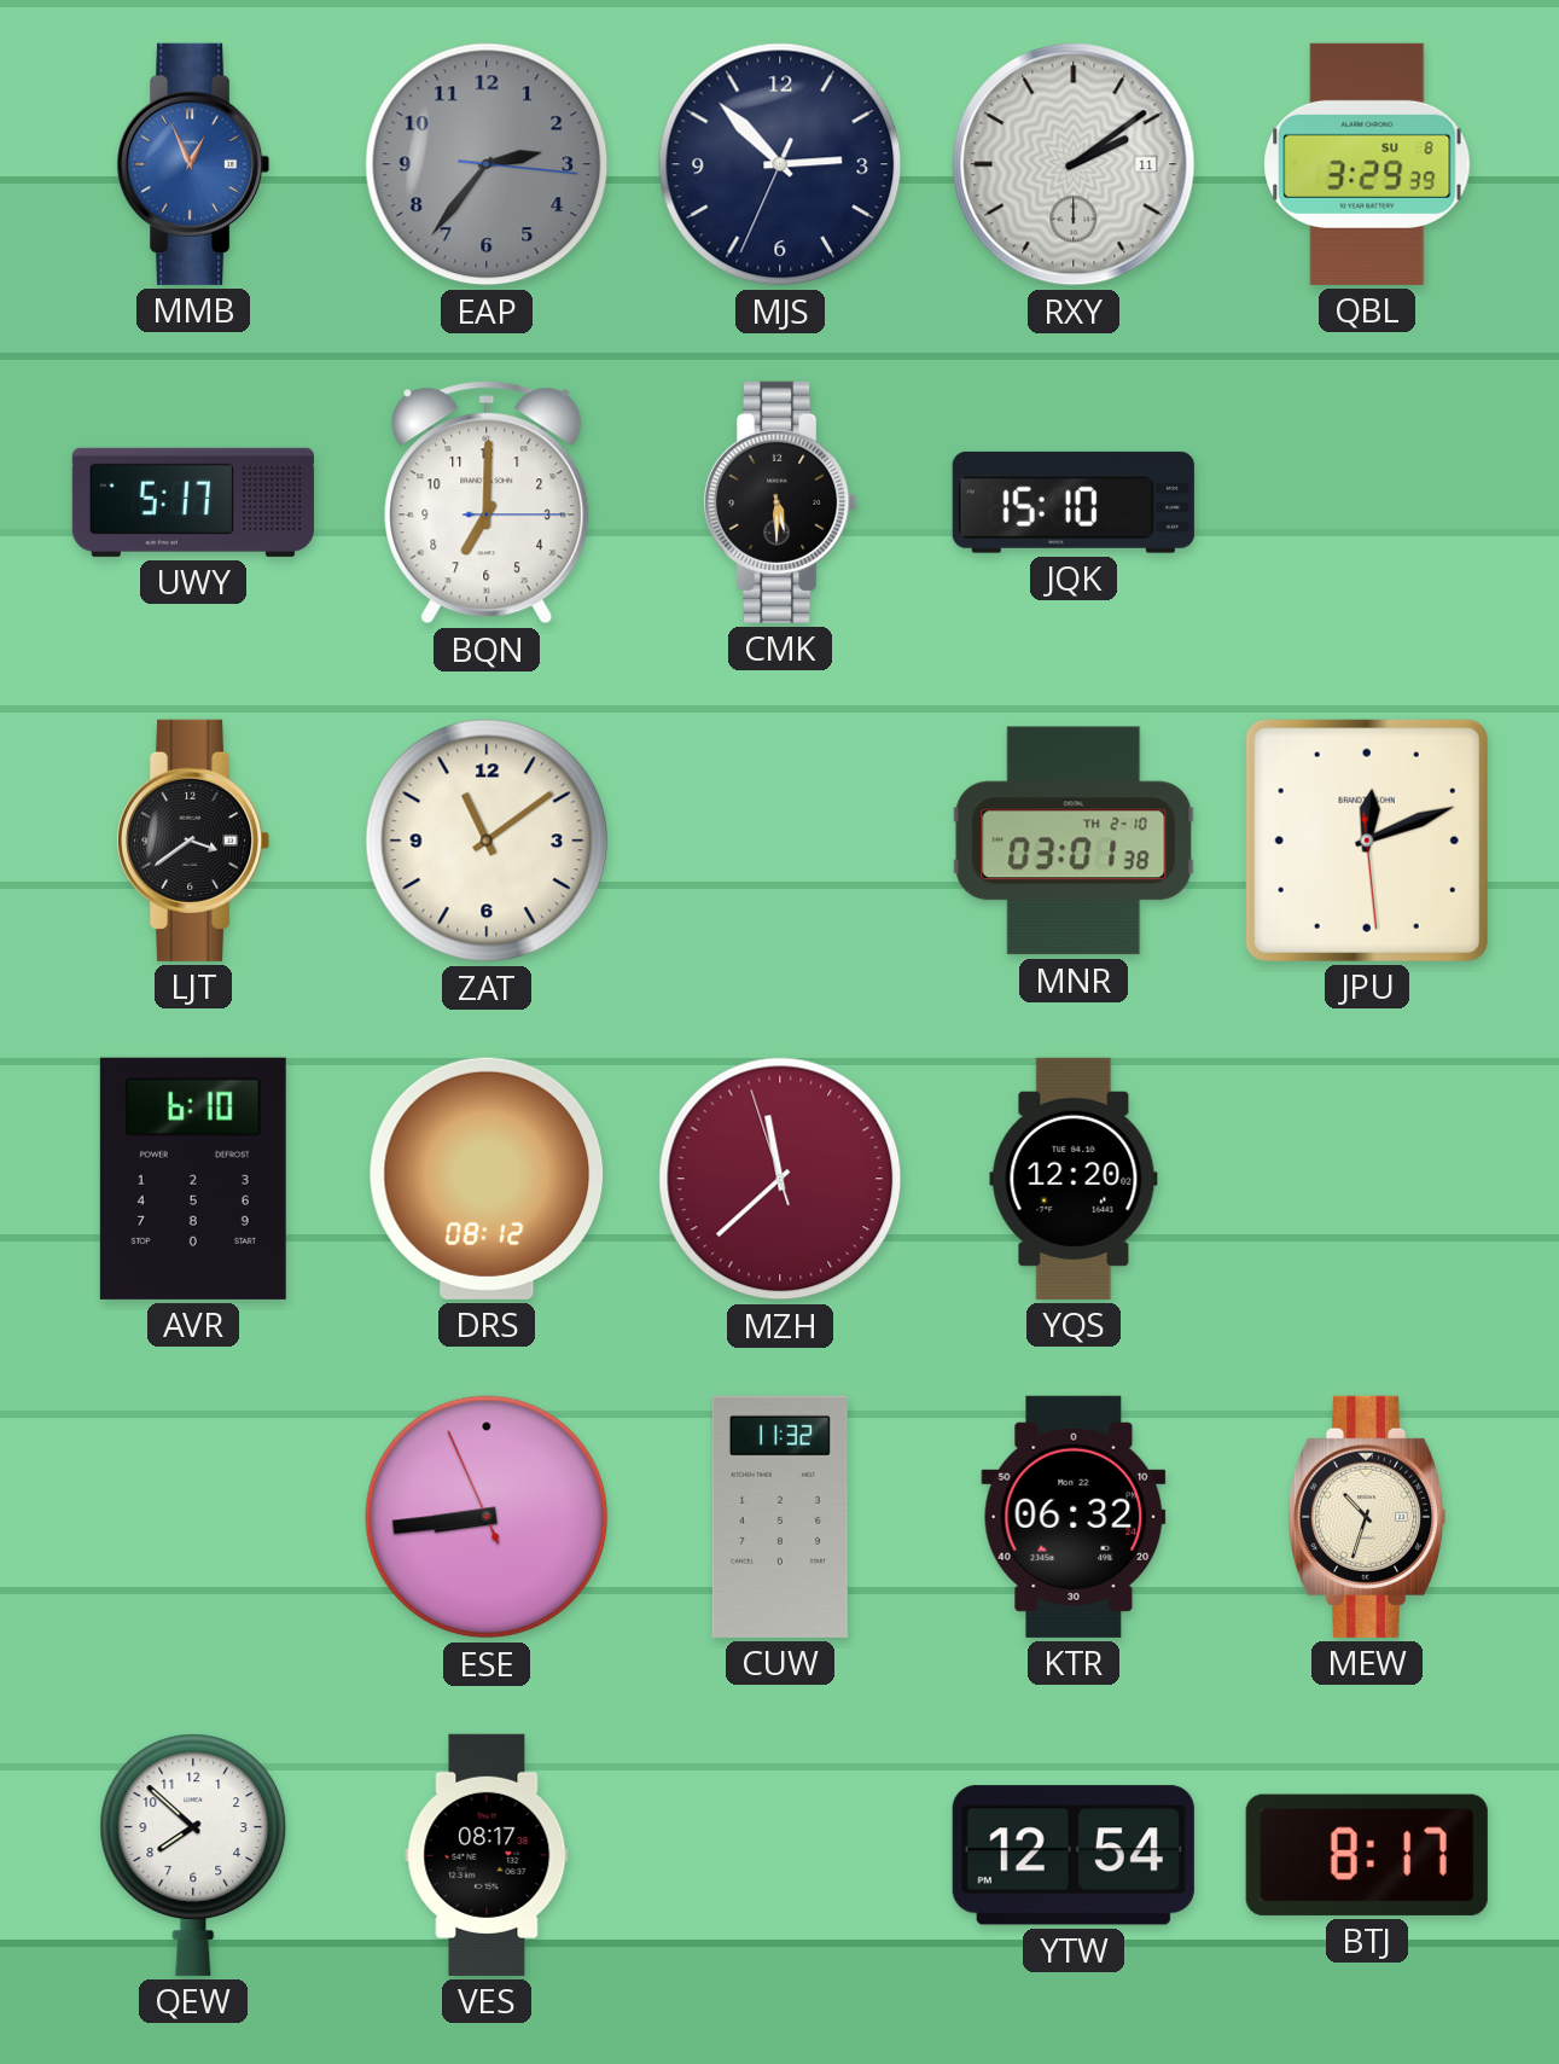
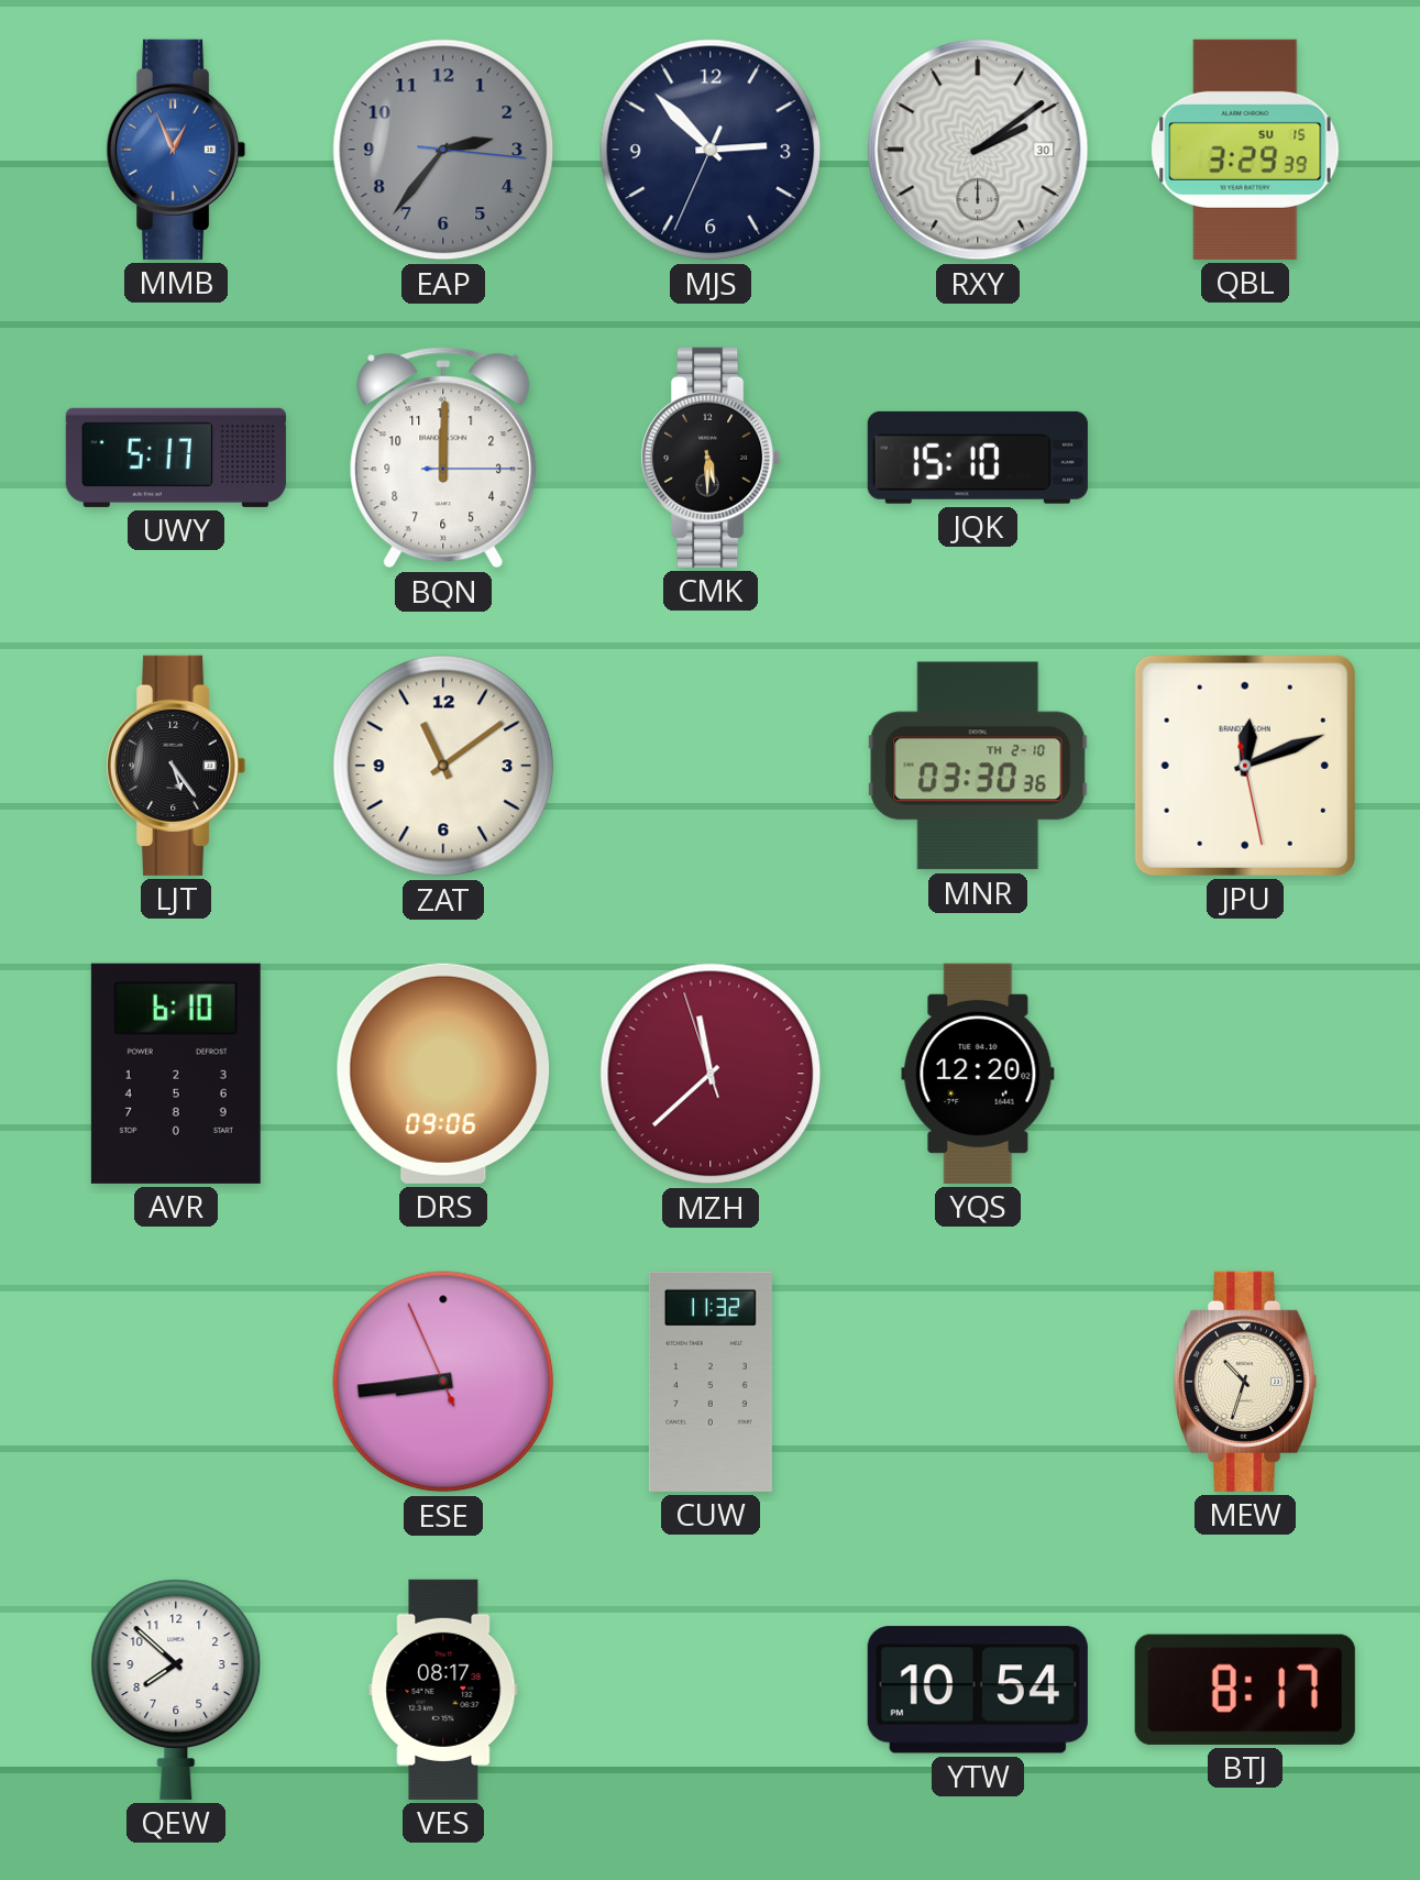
RXY date: 11 -> 30 (978, 150)
QBL date: SU 8 -> SU 15 (1245, 150)
BQN: 7:00 -> 12:00 (443, 458)
LJT: 3:39 -> 5:24 (176, 766)
MNR: 03:01 -> 03:30 (978, 766)
JPU: 12:11:29 -> 12:11:28 (1245, 766)
DRS: 08:12 -> 09:06 (443, 1074)
KTR: 06:32 -> none (1074, 1517)
YTW: 12:54 -> 10:54 (978, 1690)
